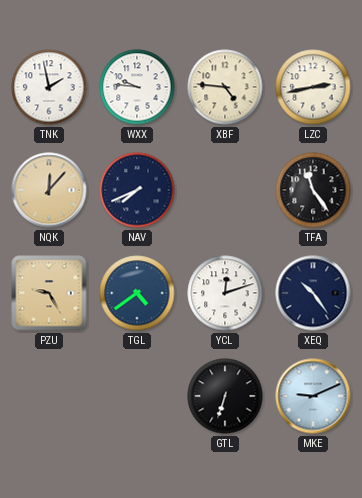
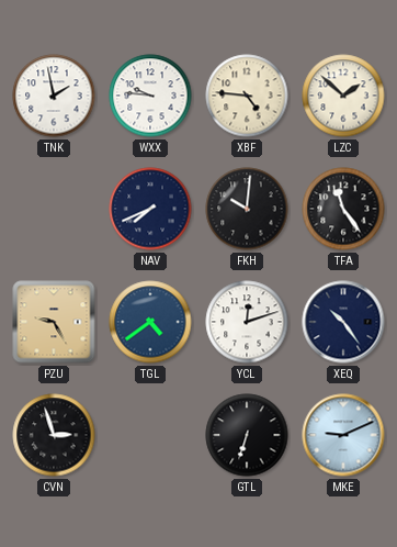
LZC: 2:43 -> 1:52 (343, 96)
NQK: 12:07 -> none (49, 190)
FKH: none -> 10:01 (247, 209)
CVN: none -> 2:57 (54, 435)
